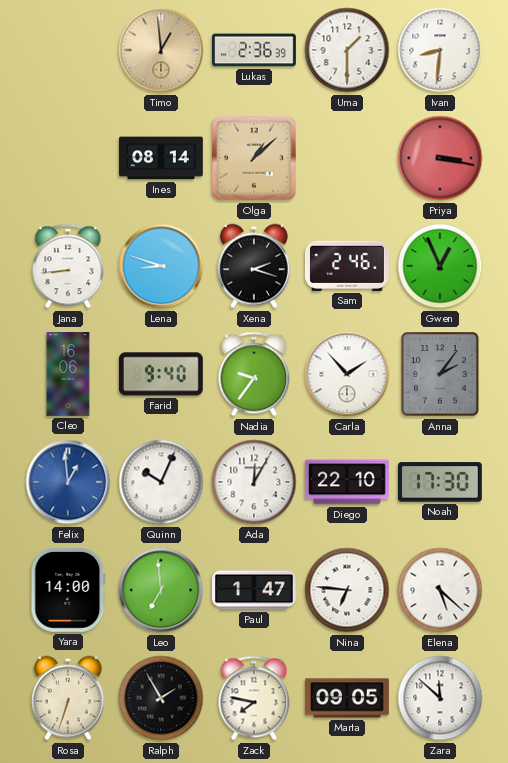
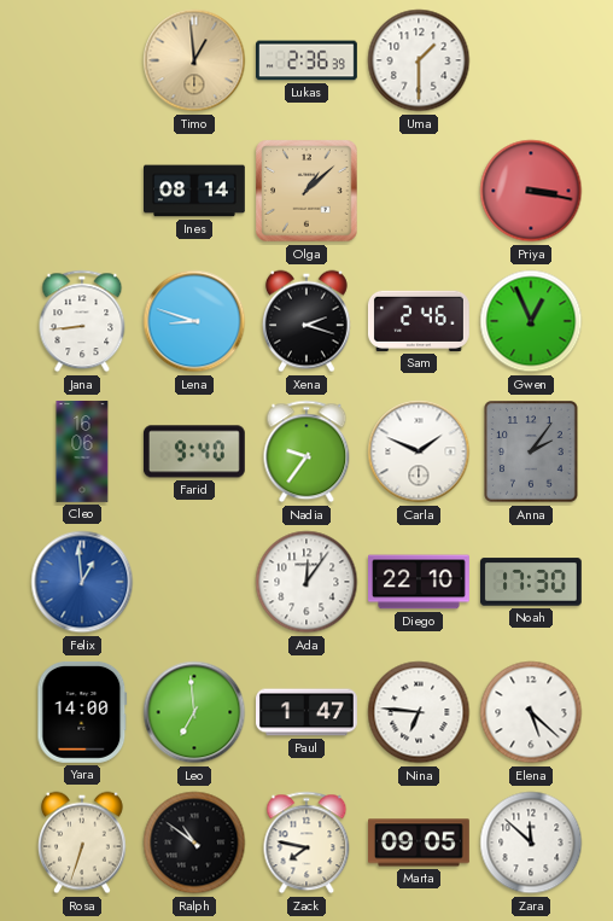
Ivan: 8:31 -> none (440, 50)
Carla: 1:53 -> 1:49 (419, 451)
Quinn: 10:04 -> none (161, 482)
Ada: 12:05 -> 12:06 (306, 582)
Ralph: 1:55 -> 10:51 (194, 843)
